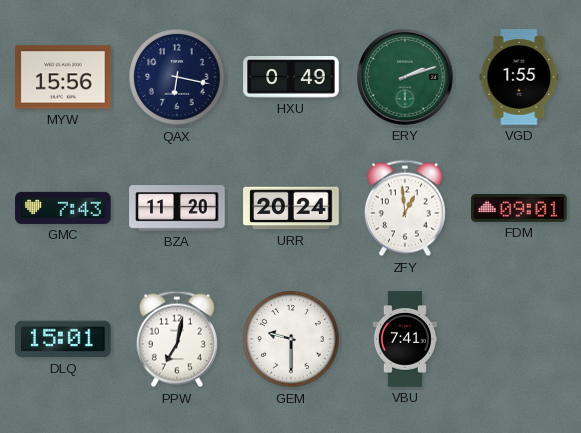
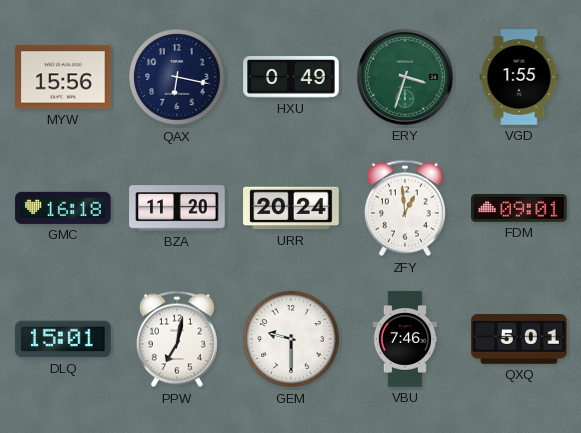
ERY: 2:12 -> 3:33 (406, 78)
GMC: 7:43 -> 16:18 (63, 208)
VBU: 7:41 -> 7:46 (405, 339)
QXQ: none -> 5:01 (519, 340)
